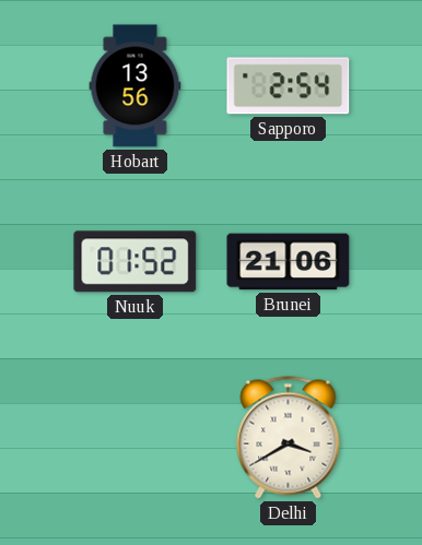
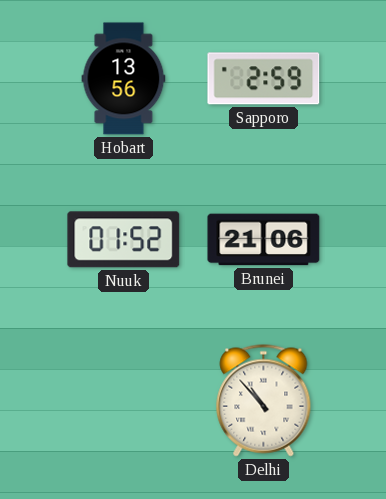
Sapporo: 2:54 -> 2:59 (264, 79)
Delhi: 3:40 -> 10:53 (264, 401)
